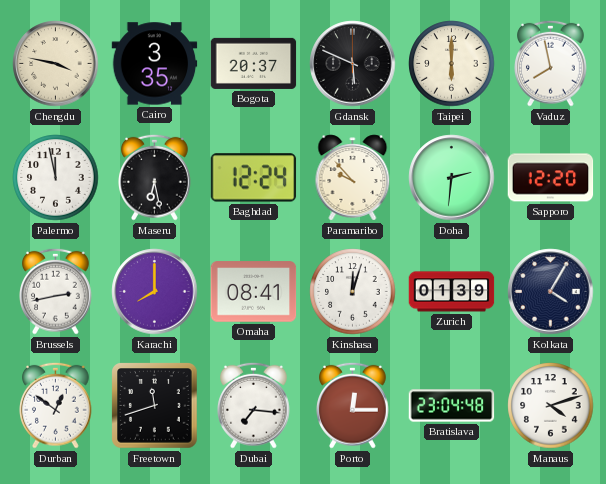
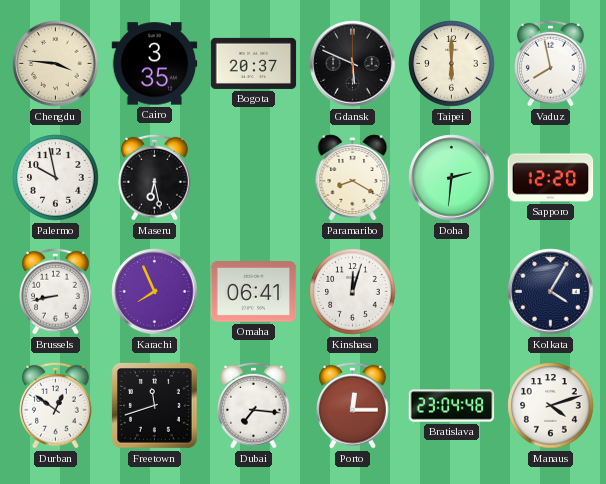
Chengdu: 3:47 -> 3:46 (56, 64)
Palermo: 11:58 -> 9:58 (56, 178)
Baghdad: 12:24 -> none (254, 178)
Paramaribo: 9:53 -> 8:20 (353, 178)
Brussels: 2:43 -> 8:43 (56, 291)
Karachi: 8:00 -> 7:56 (155, 292)
Omaha: 08:41 -> 06:41 (254, 292)
Zurich: 01:39 -> none (452, 292)
